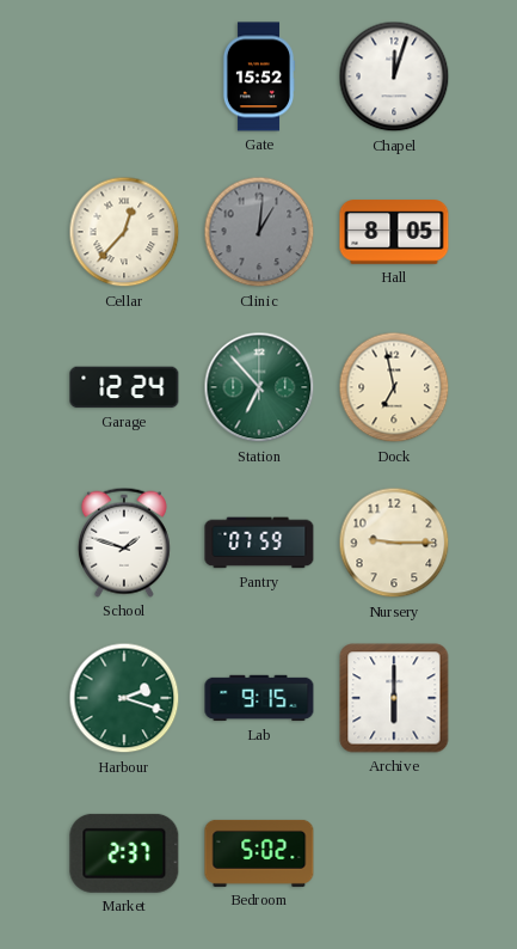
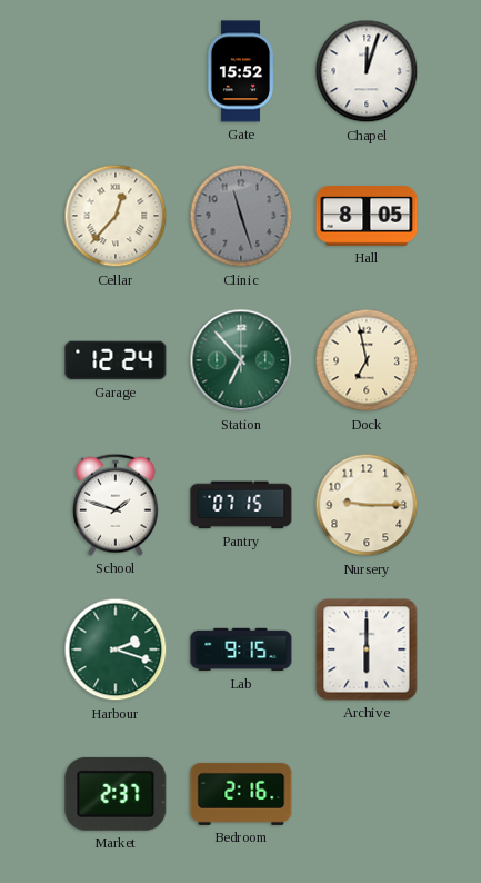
Clinic: 1:01 -> 11:27 (241, 216)
Pantry: 07:59 -> 07:15 (241, 505)
Bedroom: 5:02 -> 2:16 (241, 794)
